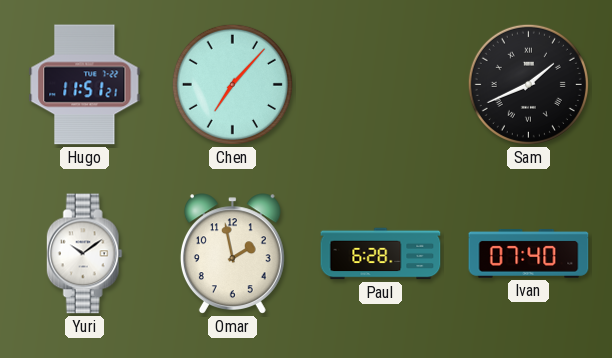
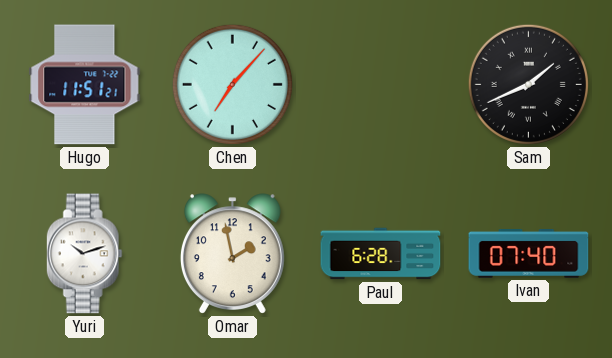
Yuri: 10:09 -> 10:12 (84, 254)
